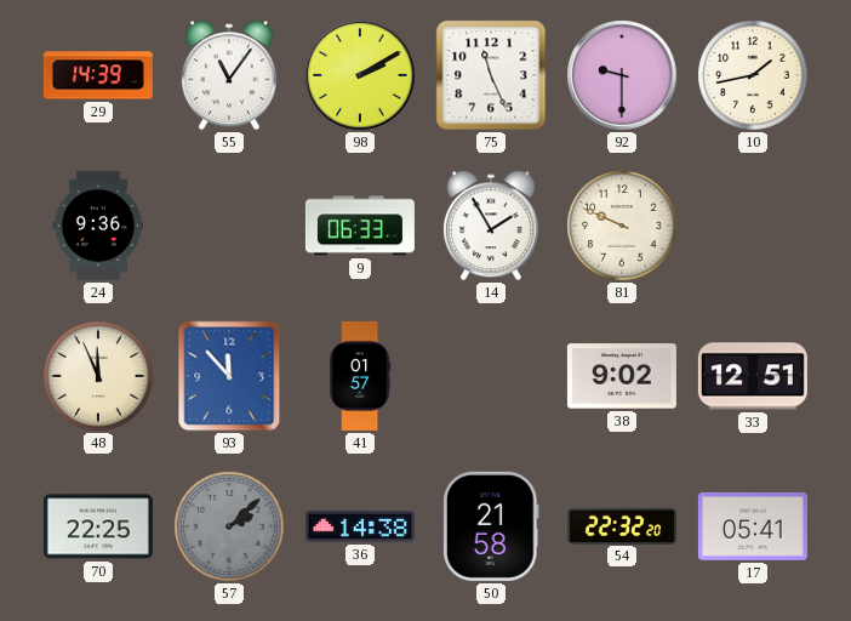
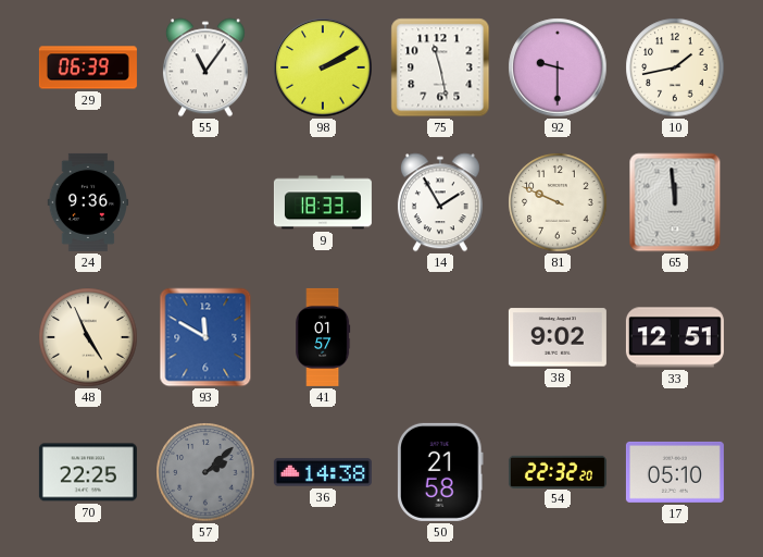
29: 14:39 -> 06:39 (88, 67)
75: 11:26 -> 11:28 (440, 67)
9: 06:33 -> 18:33 (323, 202)
65: none -> 11:59 (675, 202)
48: 11:56 -> 4:56 (88, 337)
93: 11:53 -> 11:50 (205, 337)
17: 05:41 -> 05:10 (675, 472)
